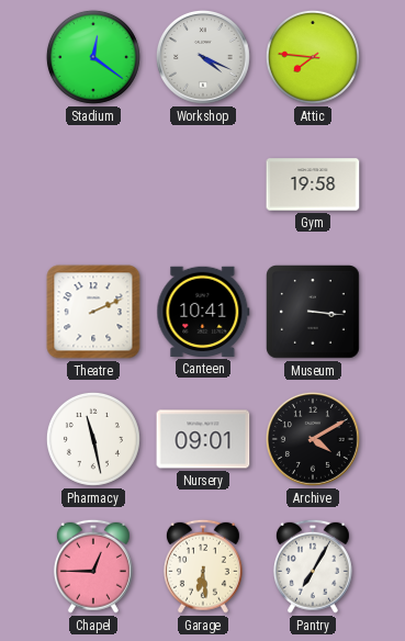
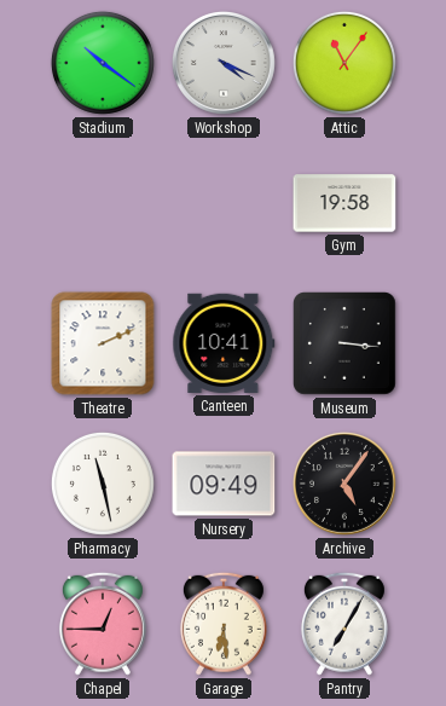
Stadium: 12:21 -> 10:21 (103, 63)
Attic: 7:46 -> 11:06 (344, 63)
Nursery: 09:01 -> 09:49 (224, 484)
Archive: 4:10 -> 5:06 (344, 484)
